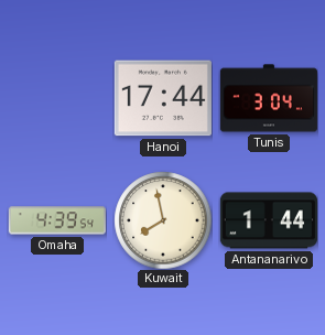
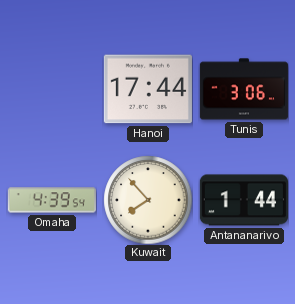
Tunis: 3:04 -> 3:06 (244, 89)
Kuwait: 7:58 -> 7:53 (148, 200)
